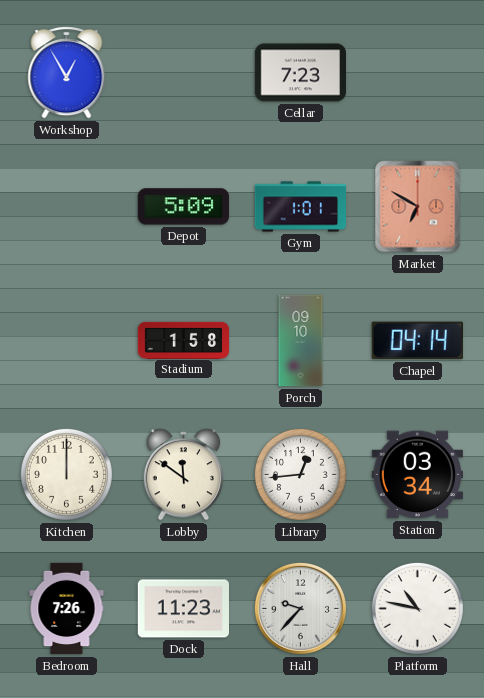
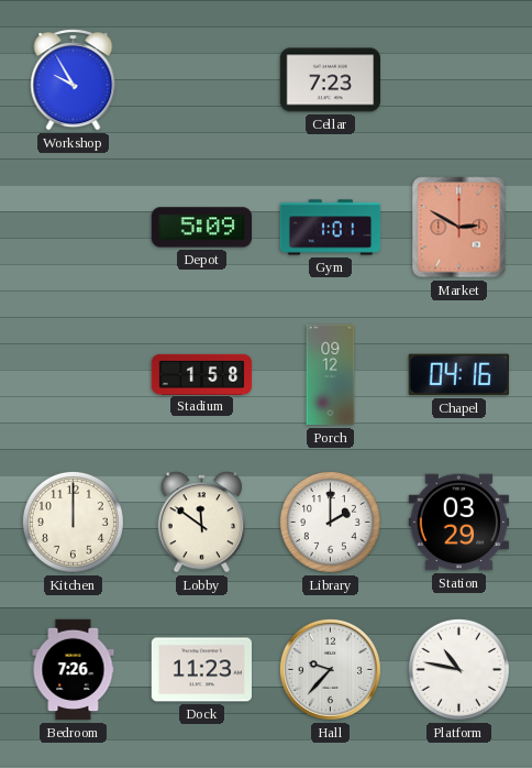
Workshop: 12:55 -> 9:55 (74, 80)
Market: 6:50 -> 2:50 (459, 228)
Porch: 09:10 -> 09:12 (331, 375)
Chapel: 04:14 -> 04:16 (458, 375)
Library: 12:44 -> 2:00 (330, 522)
Station: 03:34 -> 03:29 (458, 523)
